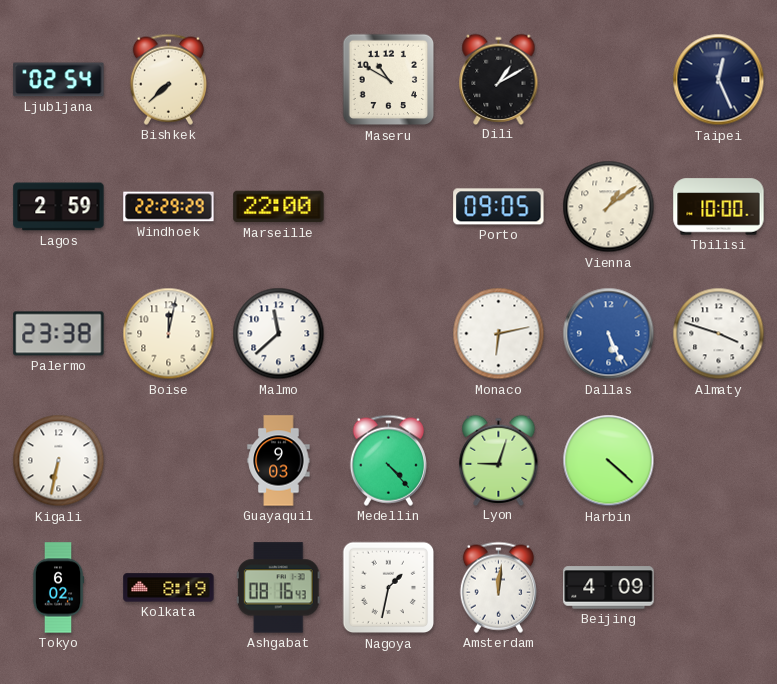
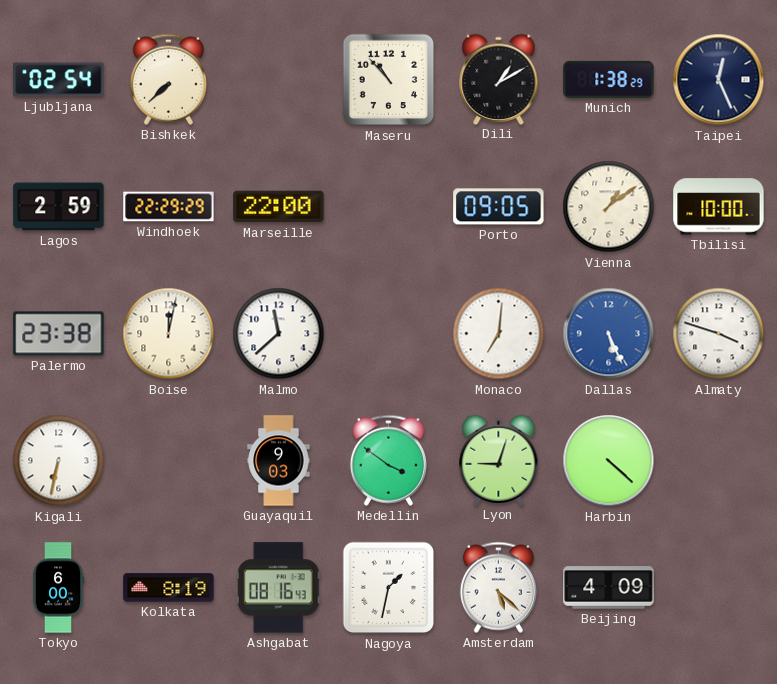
Maseru: 10:50 -> 10:53 (389, 80)
Munich: none -> 1:38 (609, 79)
Monaco: 6:13 -> 7:01 (499, 334)
Medellin: 4:23 -> 3:51 (388, 460)
Tokyo: 6:02 -> 6:00 (58, 588)
Amsterdam: 12:01 -> 5:22 (498, 587)
